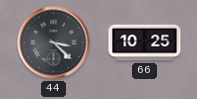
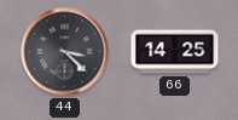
66: 10:25 -> 14:25 (175, 52)
